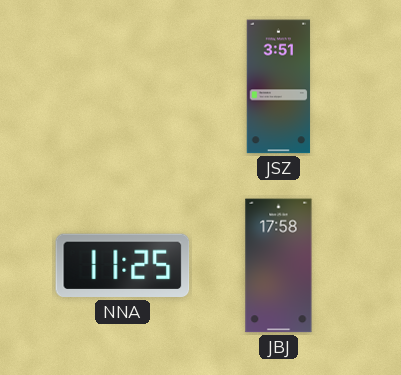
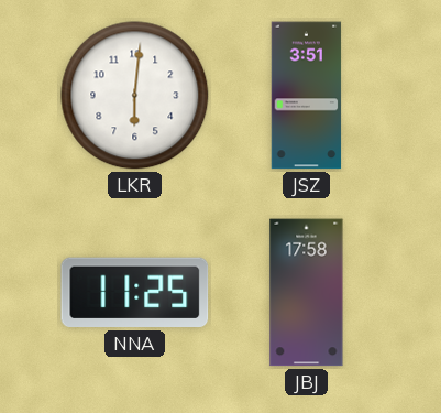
LKR: none -> 6:01 (135, 96)
